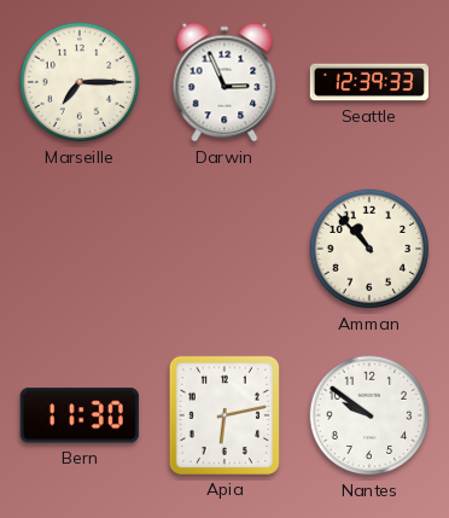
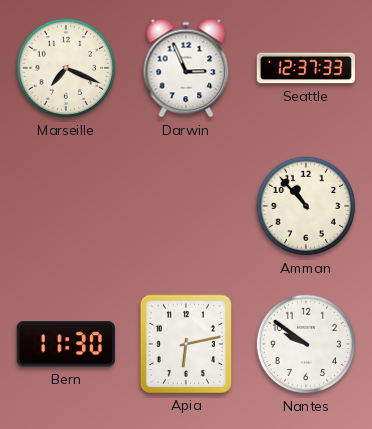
Marseille: 7:15 -> 7:19 (66, 68)
Seattle: 12:39 -> 12:37 (305, 68)
